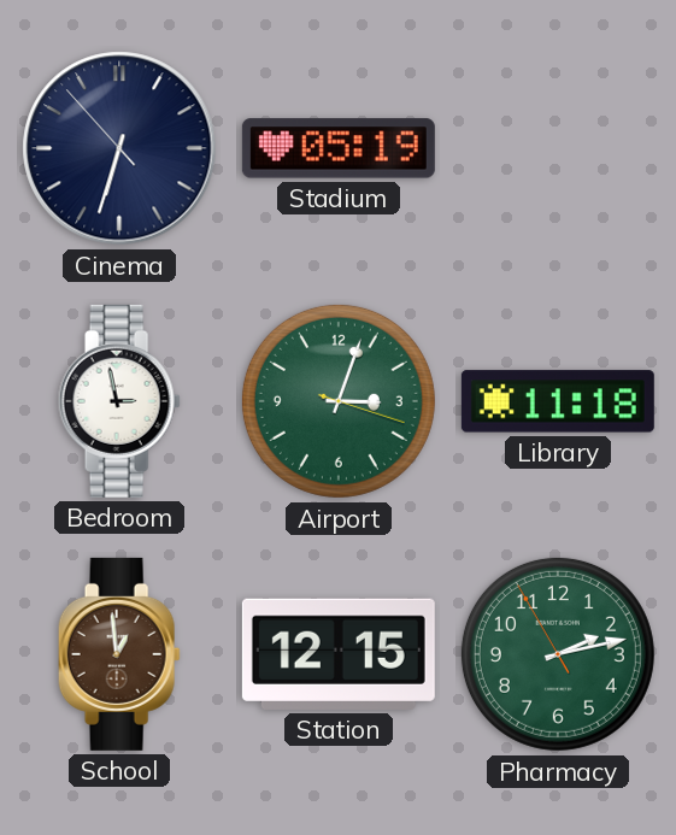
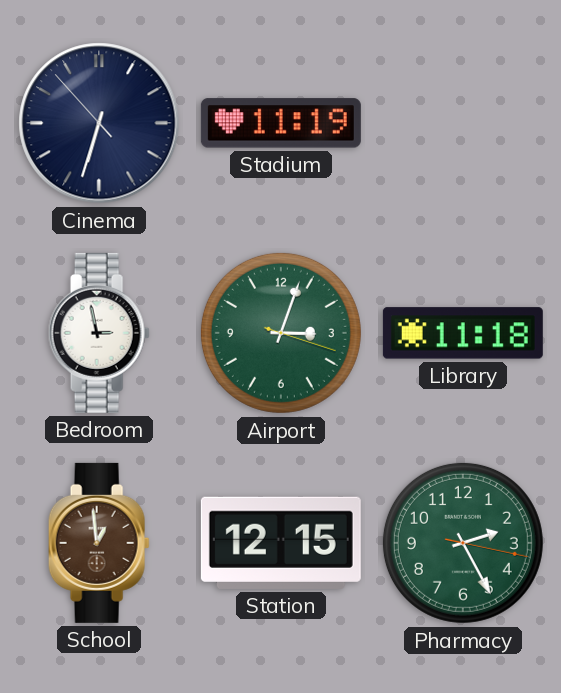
Stadium: 05:19 -> 11:19 (281, 123)
Pharmacy: 2:12 -> 2:25 (463, 543)
